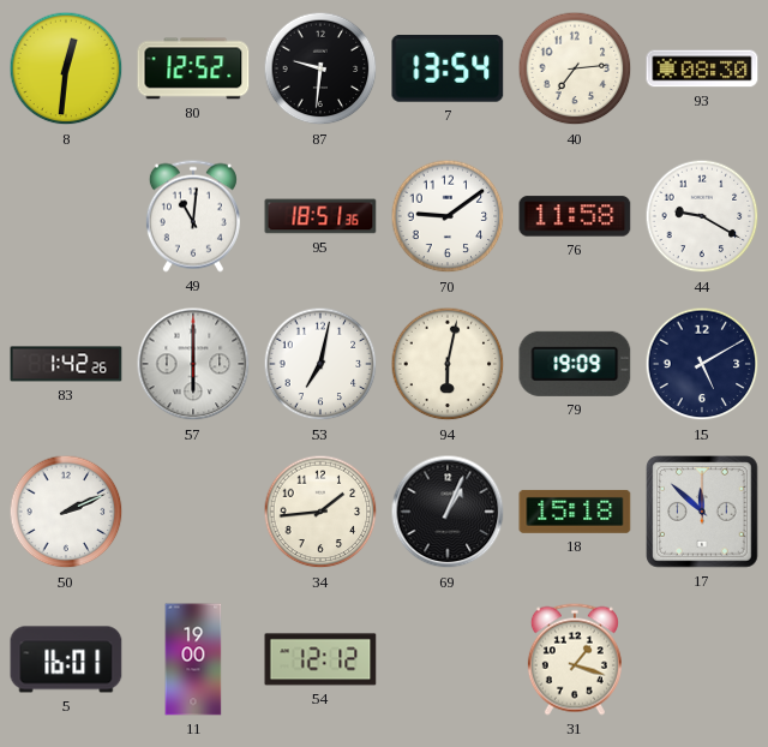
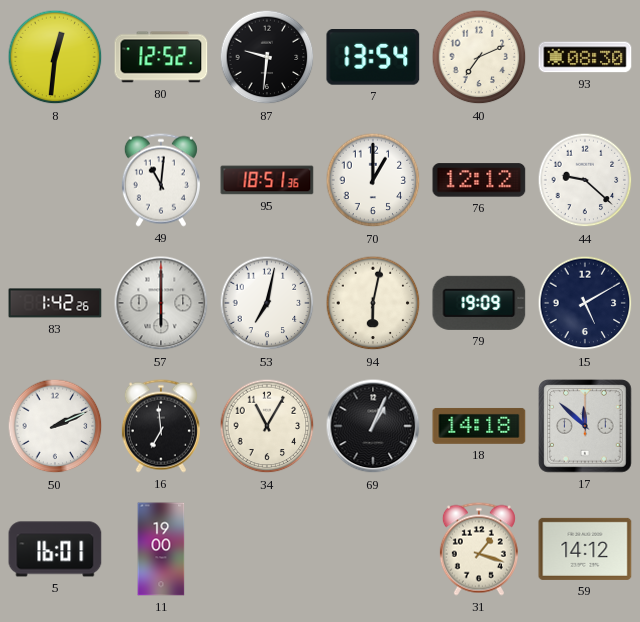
40: 7:14 -> 7:11 (479, 57)
70: 9:09 -> 1:00 (373, 180)
76: 11:58 -> 12:12 (479, 180)
44: 9:20 -> 9:22 (585, 180)
16: none -> 6:59 (161, 426)
34: 1:44 -> 11:05 (267, 426)
18: 15:18 -> 14:18 (479, 426)
54: 12:12 -> none (320, 659)
59: none -> 14:12 (585, 549)
